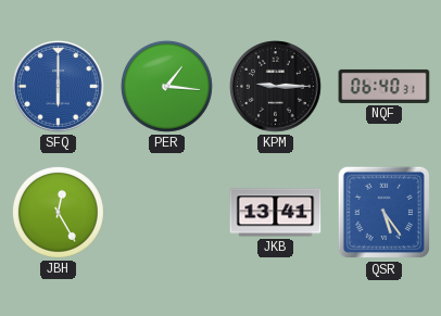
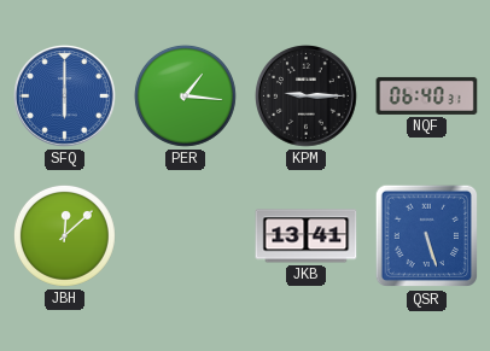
JBH: 12:25 -> 12:08 (64, 235)
QSR: 5:24 -> 5:27 (427, 236)
